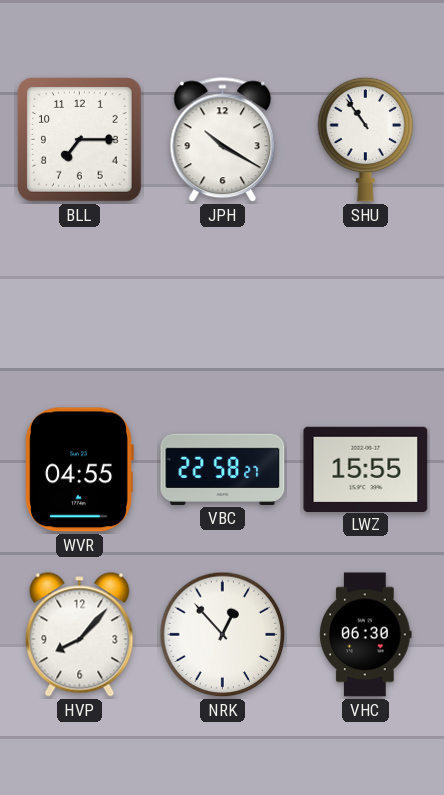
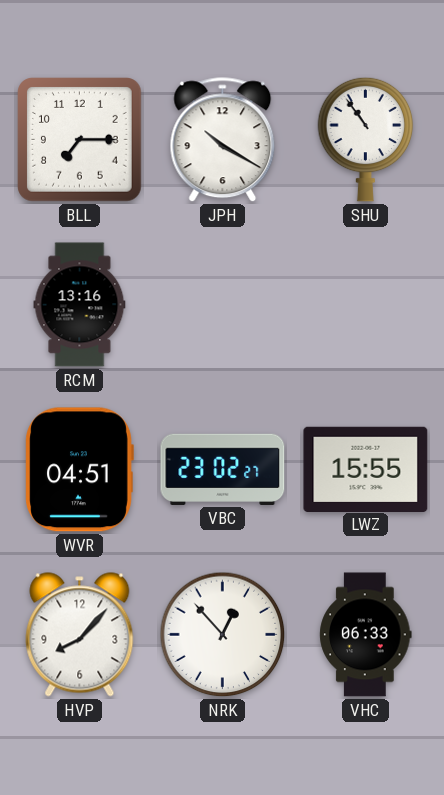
RCM: none -> 13:16 (80, 305)
WVR: 04:55 -> 04:51 (79, 470)
VBC: 22:58 -> 23:02 (223, 469)
VHC: 06:30 -> 06:33 (366, 635)
